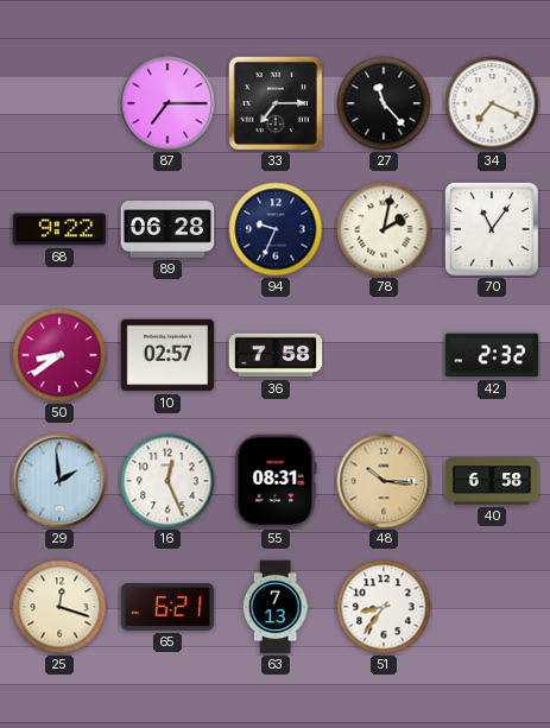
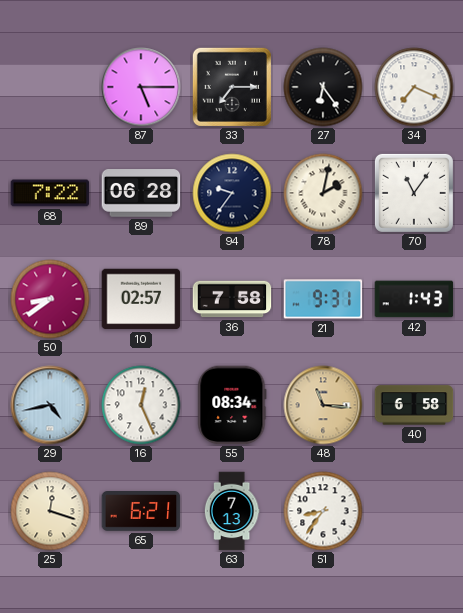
87: 7:15 -> 5:15 (141, 87)
27: 11:23 -> 6:24 (323, 87)
68: 9:22 -> 7:22 (50, 193)
94: 9:34 -> 9:36 (232, 193)
21: none -> 9:31 (323, 299)
42: 2:32 -> 1:43 (414, 299)
29: 1:59 -> 4:43 (50, 405)
55: 08:31 -> 08:34 (232, 405)
48: 10:16 -> 11:16 (323, 405)
